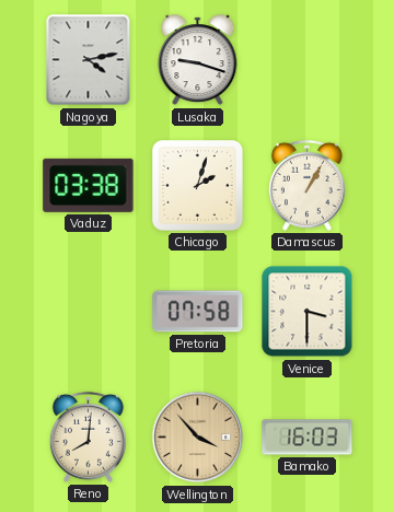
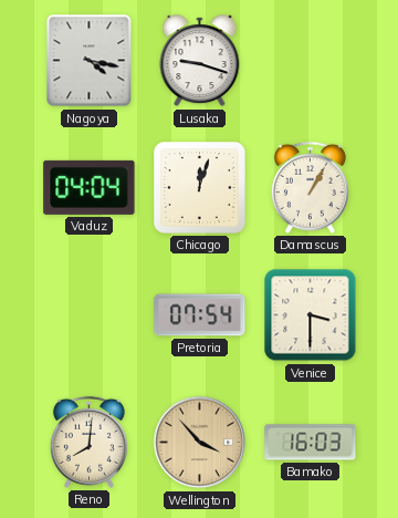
Nagoya: 4:13 -> 4:17 (90, 61)
Vaduz: 03:38 -> 04:04 (90, 187)
Chicago: 2:03 -> 12:03 (200, 188)
Pretoria: 07:58 -> 07:54 (200, 315)
